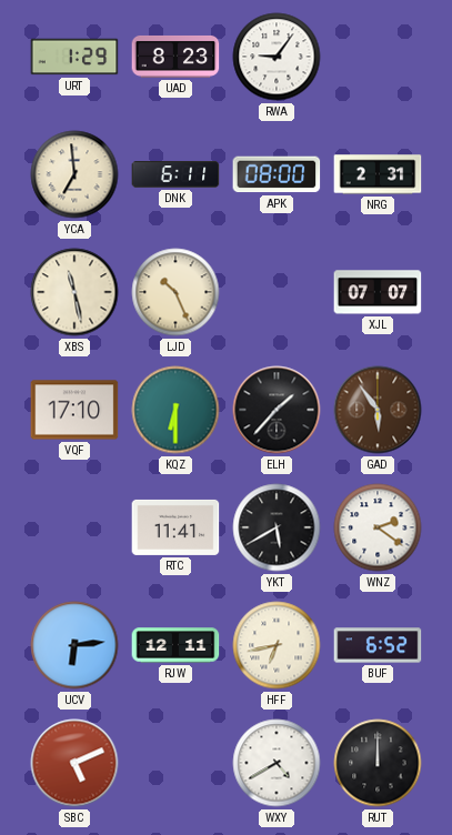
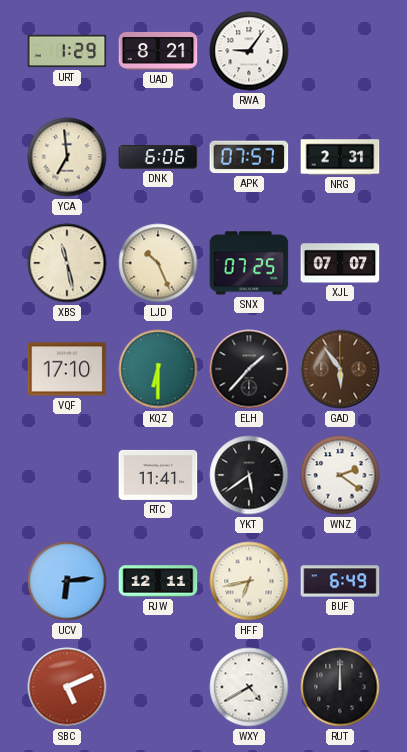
UAD: 8:23 -> 8:21 (158, 51)
DNK: 6:11 -> 6:06 (158, 157)
APK: 08:00 -> 07:57 (249, 157)
SNX: none -> 07:25 (249, 263)
YKT: 5:40 -> 5:39 (249, 475)
BUF: 6:52 -> 6:49 (340, 581)
